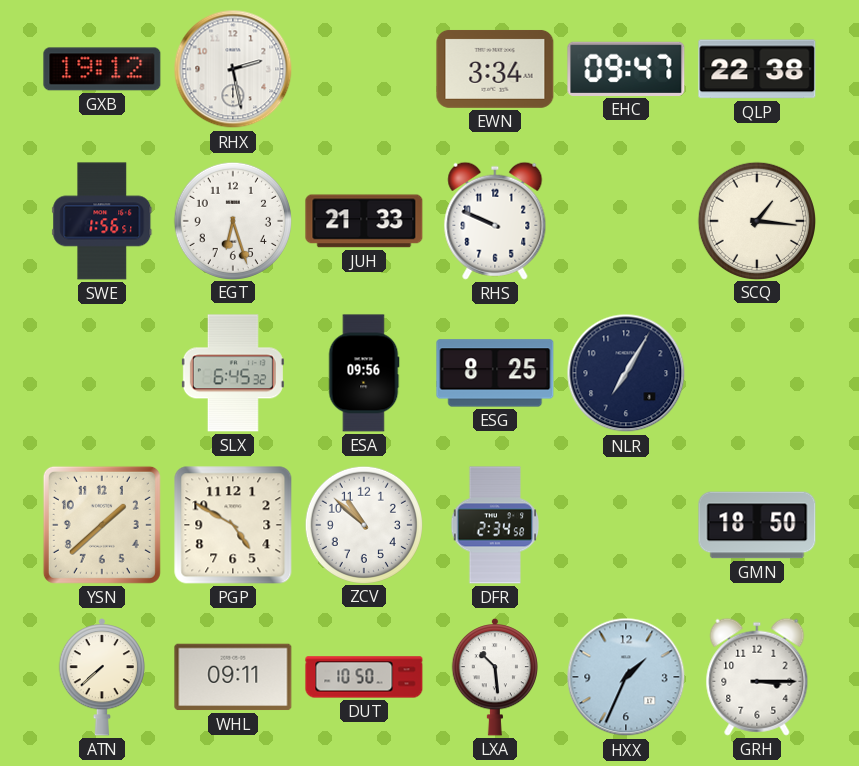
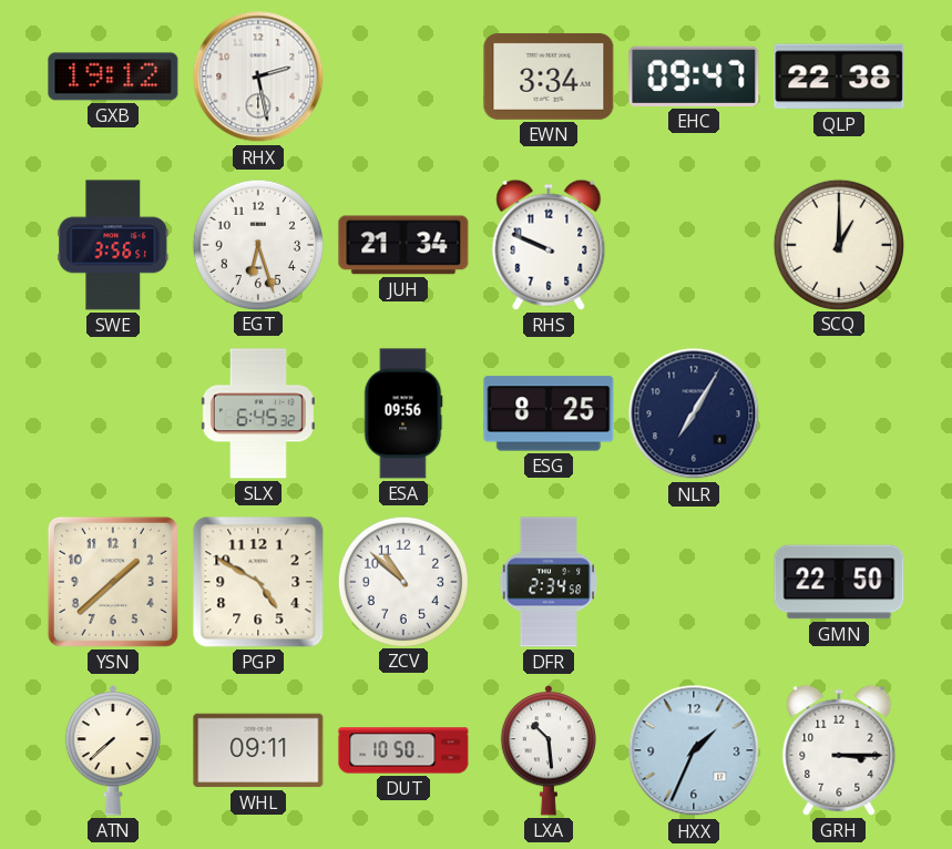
SWE: 1:56 -> 3:56 (113, 245)
JUH: 21:33 -> 21:34 (403, 245)
SCQ: 1:16 -> 1:00 (838, 244)
GMN: 18:50 -> 22:50 (839, 582)
